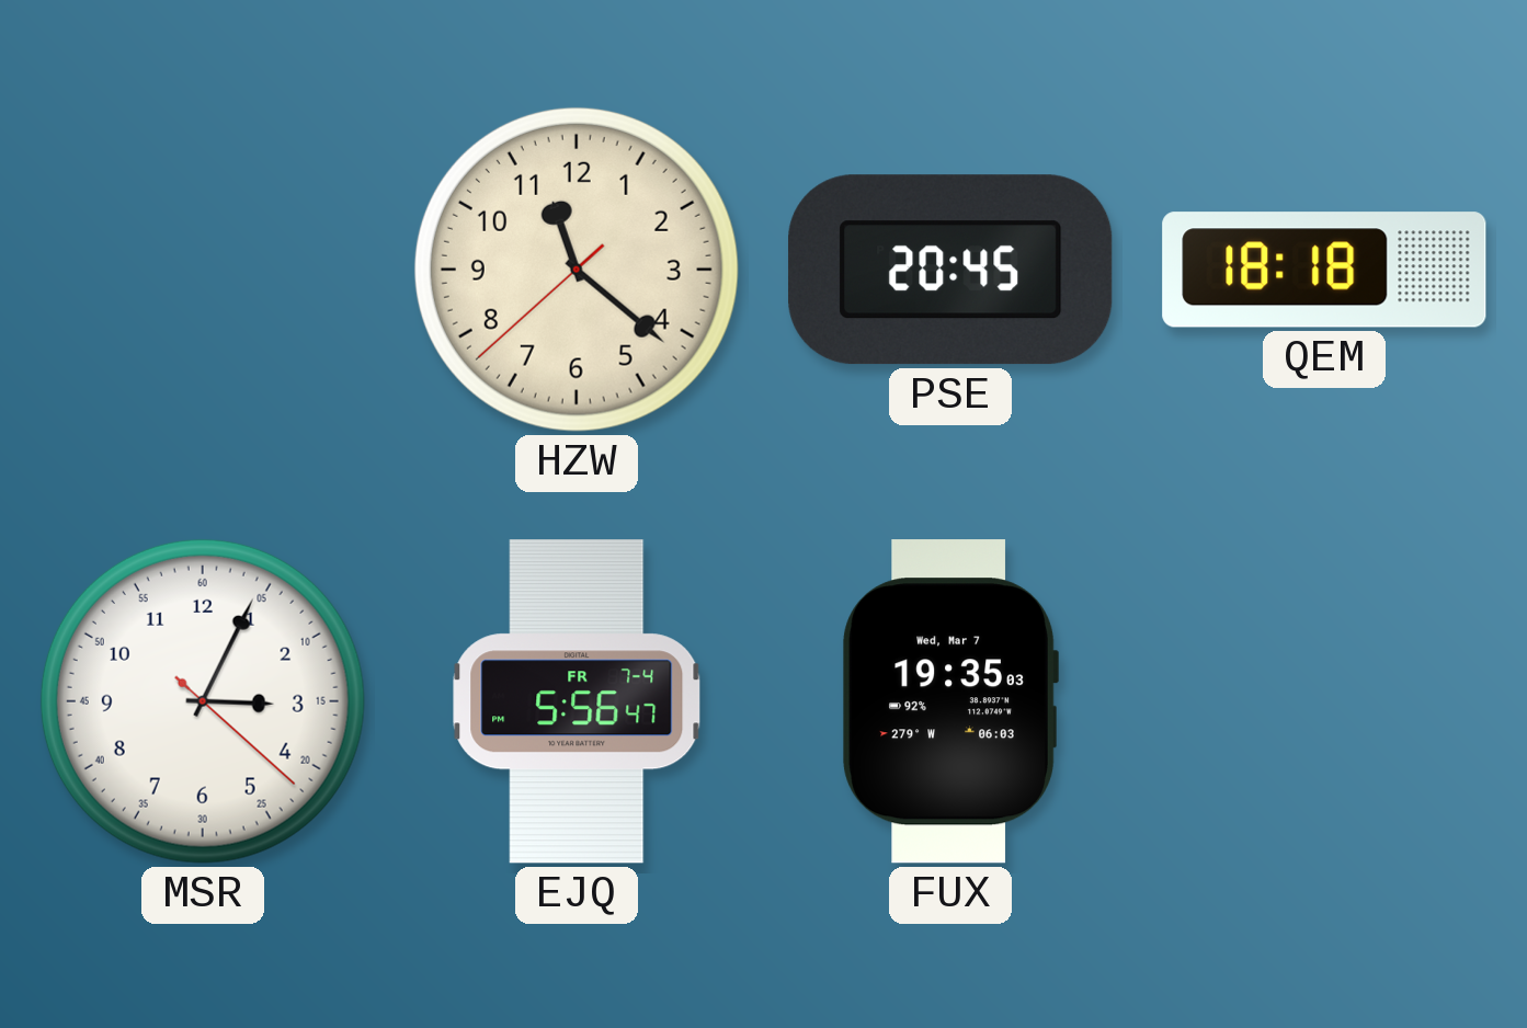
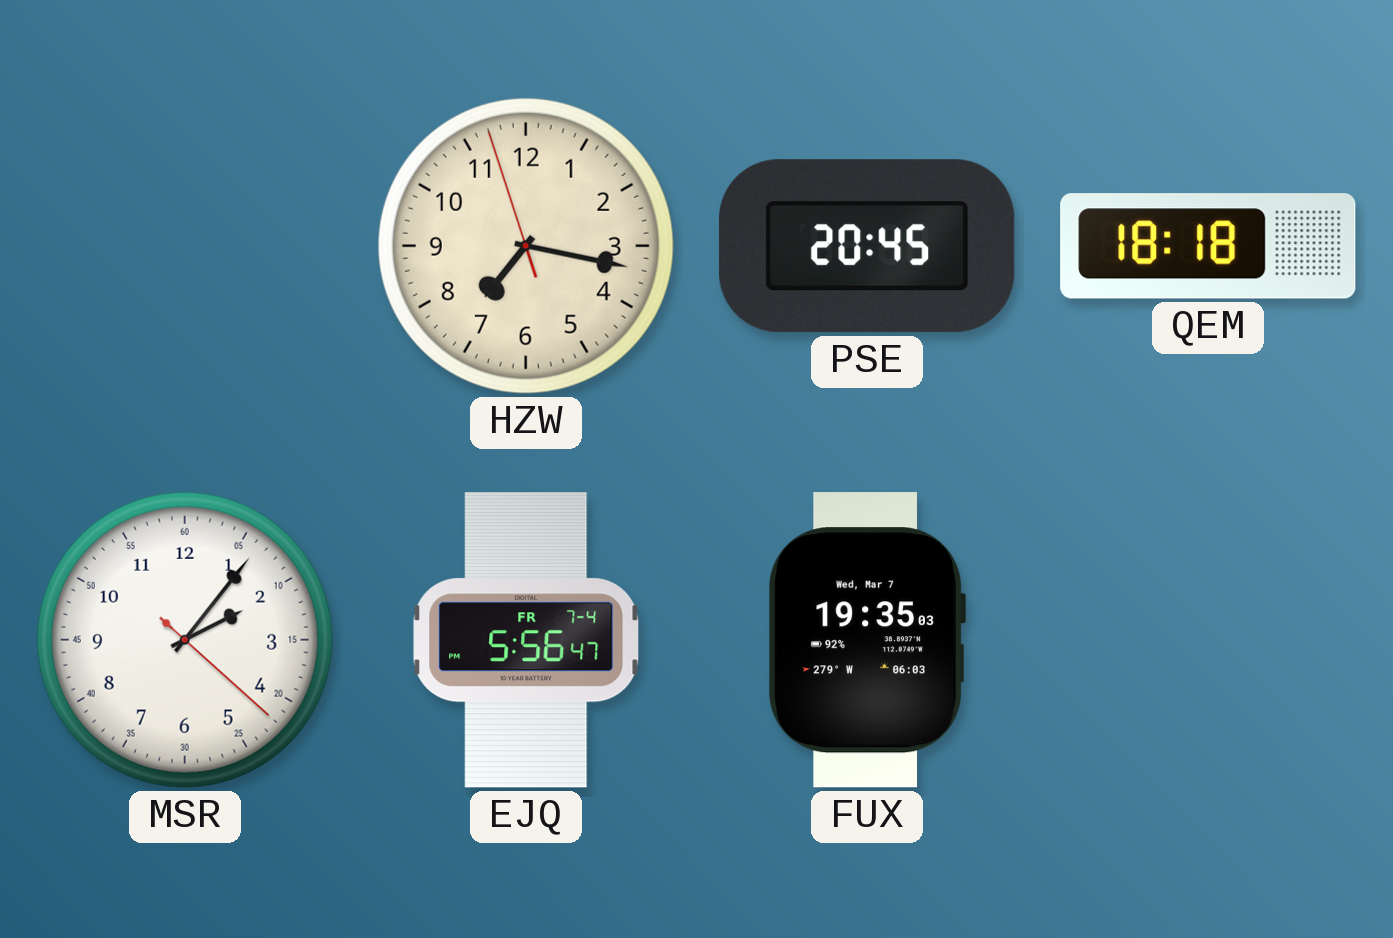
HZW: 11:21 -> 7:16 (526, 246)
MSR: 3:04 -> 2:06 (185, 640)
